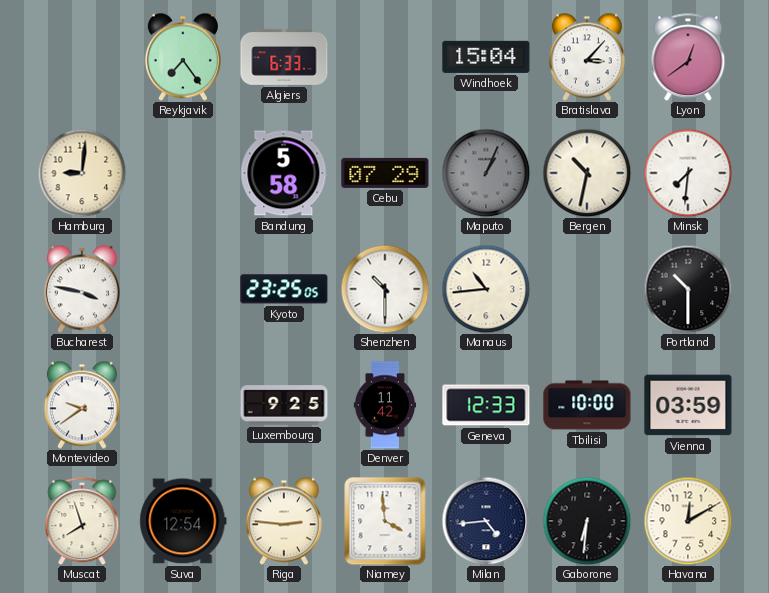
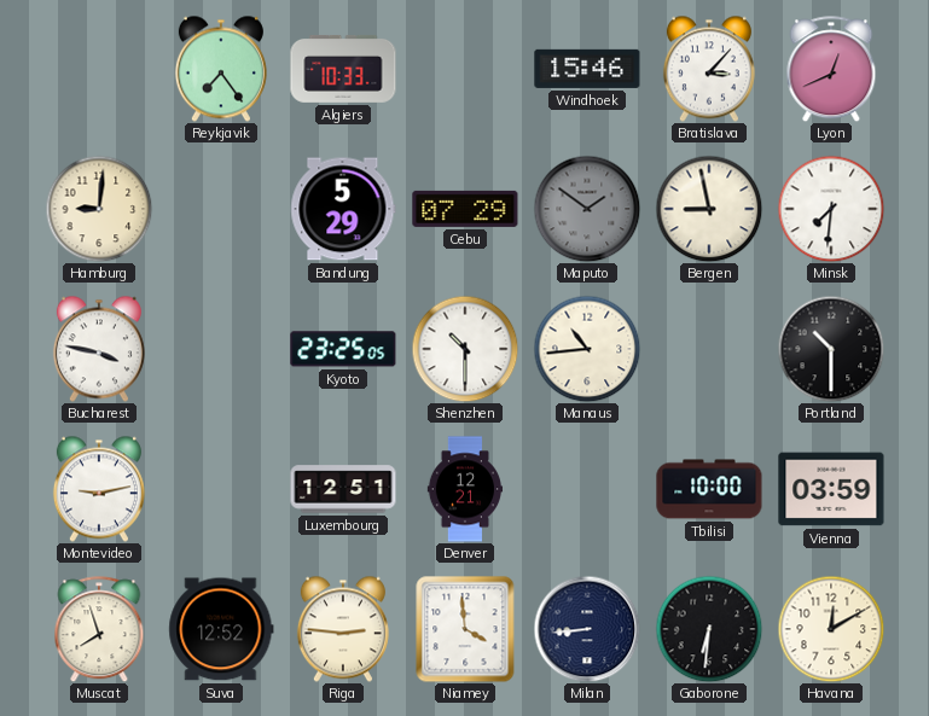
Algiers: 6:33 -> 10:33 (343, 69)
Windhoek: 15:04 -> 15:46 (587, 69)
Lyon: 12:39 -> 12:41 (831, 69)
Bandung: 5:58 -> 5:29 (343, 209)
Maputo: 1:04 -> 1:51 (587, 209)
Bergen: 10:32 -> 8:58 (709, 209)
Montevideo: 9:39 -> 9:13 (99, 489)
Luxembourg: 9:25 -> 12:51 (343, 489)
Denver: 11:42 -> 12:21 (464, 489)
Geneva: 12:33 -> none (486, 405)
Suva: 12:54 -> 12:52 (221, 629)
Milan: 4:44 -> 8:44 (587, 629)
